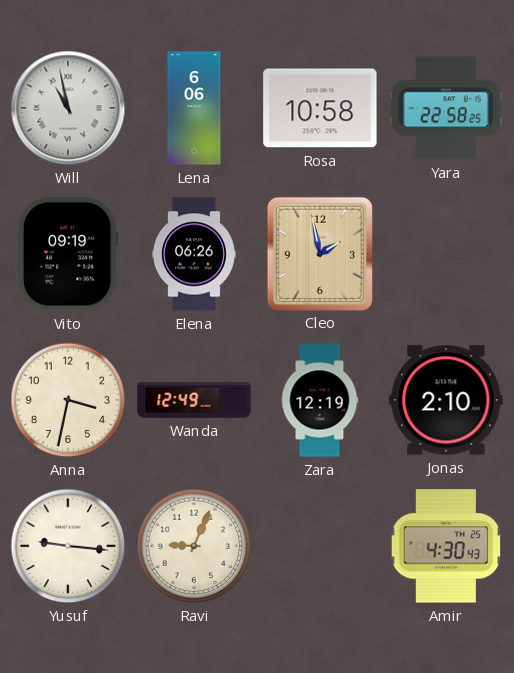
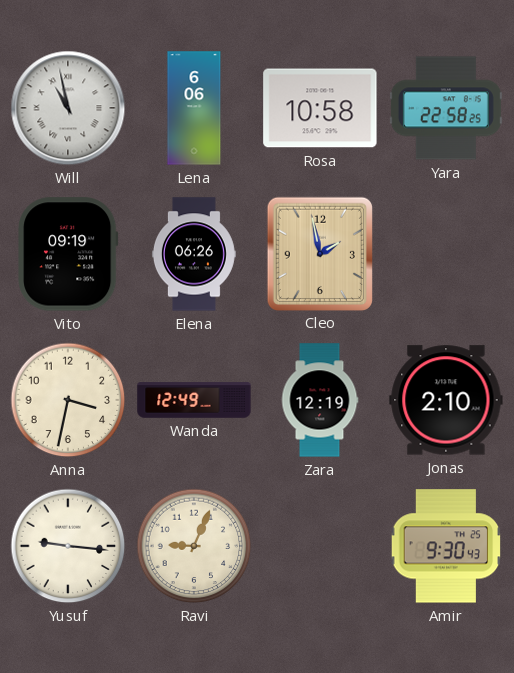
Amir: 4:30 -> 9:30 (446, 546)
